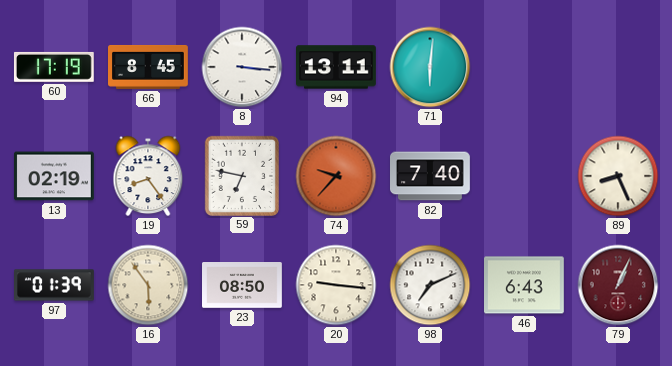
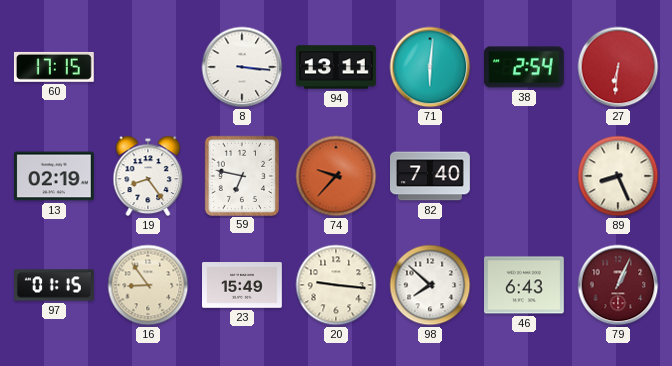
60: 17:19 -> 17:15 (54, 67)
66: 8:45 -> none (148, 67)
38: none -> 2:54 (524, 67)
27: none -> 6:31 (618, 67)
97: 01:39 -> 01:15 (55, 285)
16: 5:54 -> 8:54 (148, 285)
23: 08:50 -> 15:49 (243, 286)
98: 7:11 -> 7:52 (430, 285)
